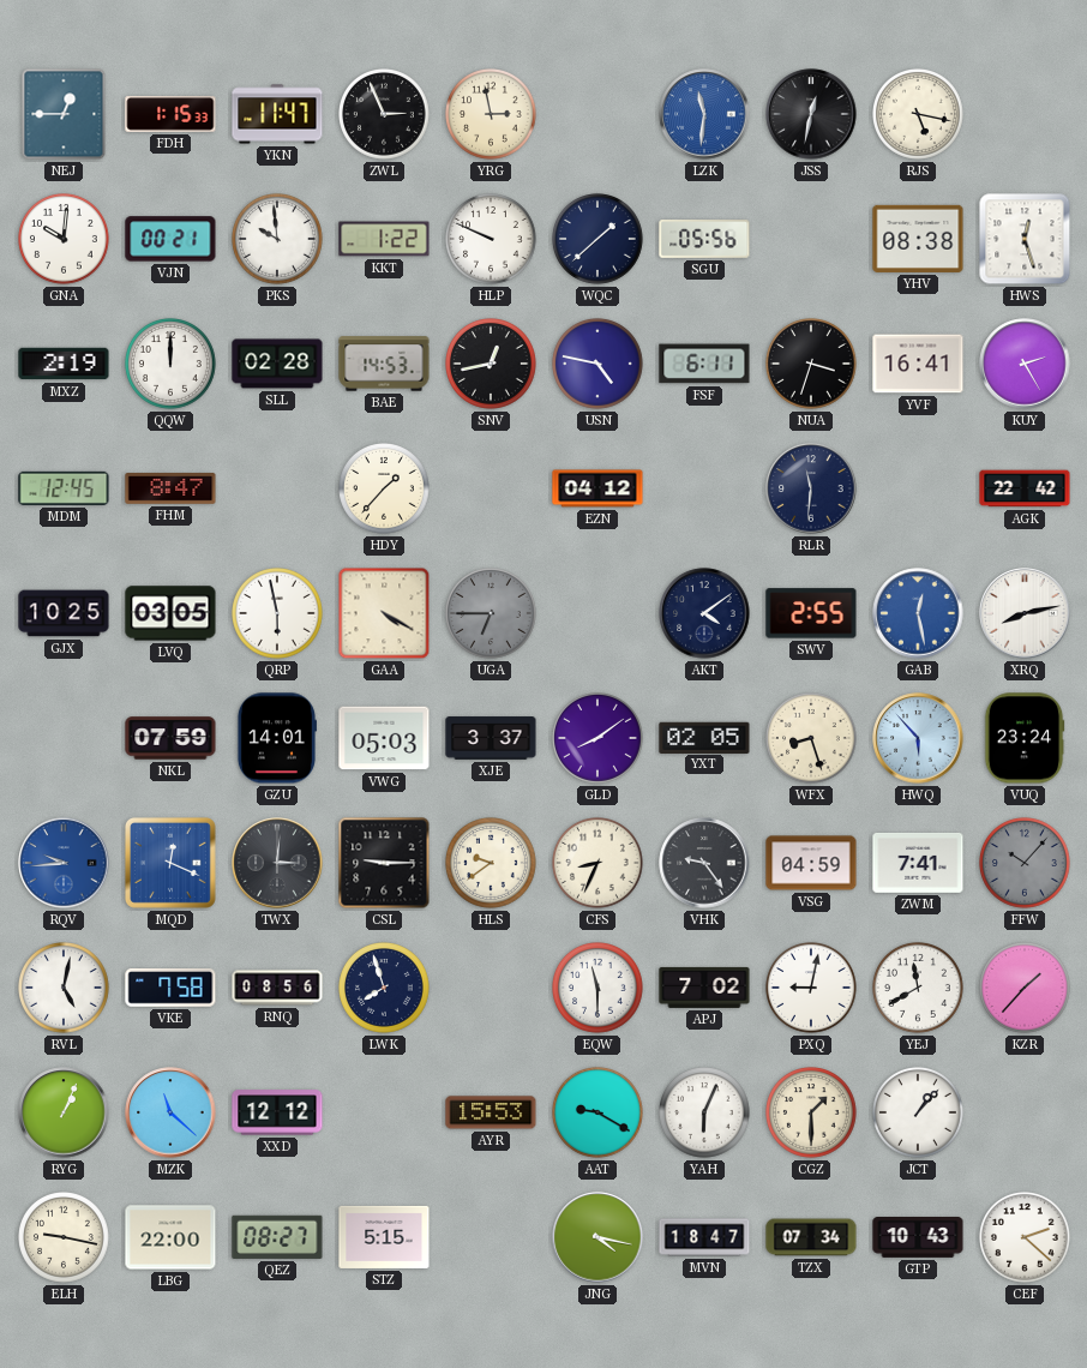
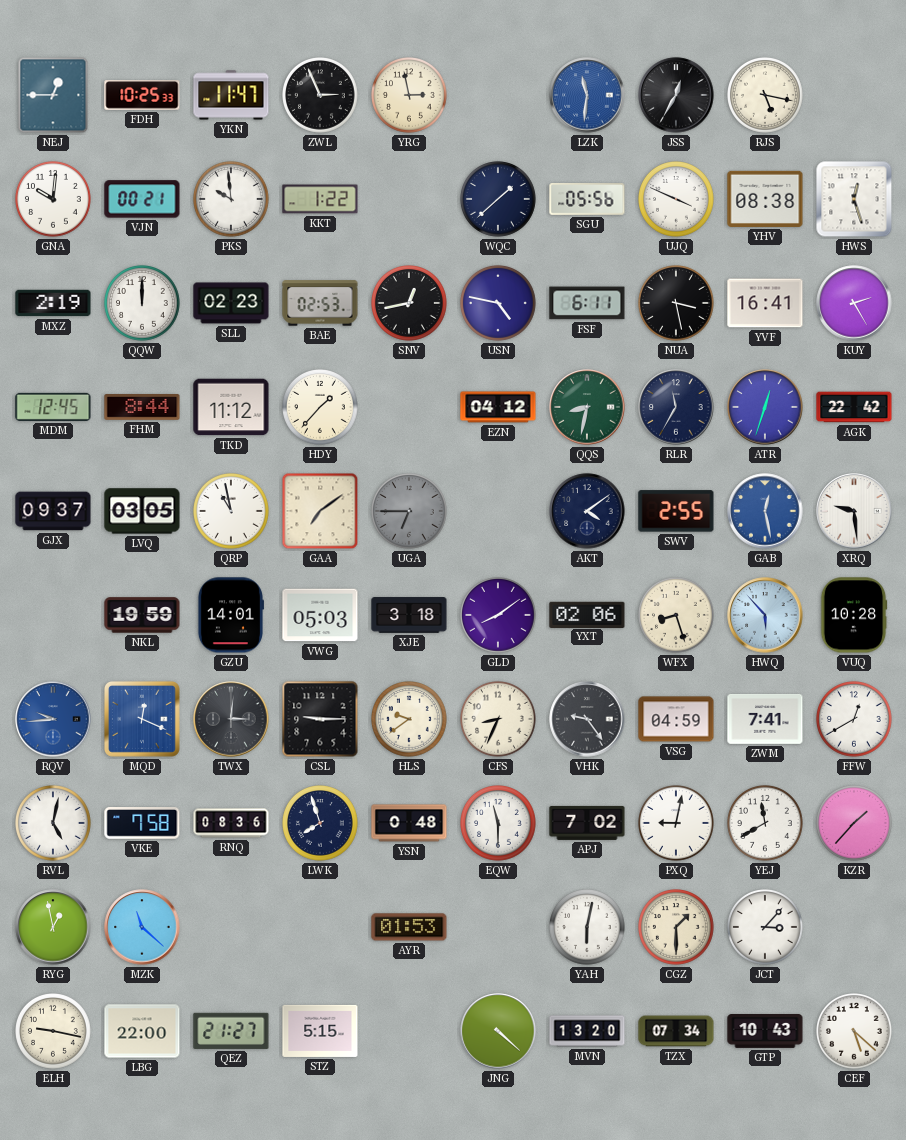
FDH: 1:15 -> 10:25 (142, 95)
JSS: 12:32 -> 12:35 (676, 95)
HLP: 9:49 -> none (492, 240)
UJQ: none -> 3:49 (677, 200)
SLL: 02:28 -> 02:23 (231, 303)
BAE: 14:53 -> 02:53 (320, 303)
NUA: 3:33 -> 3:28 (677, 304)
FHM: 8:47 -> 8:44 (142, 408)
TKD: none -> 11:12 (231, 407)
QQS: none -> 8:32 (587, 407)
RLR: 11:31 -> 11:35 (676, 407)
ATR: none -> 12:33 (765, 407)
GJX: 10:25 -> 09:37 (53, 511)
QRP: 5:58 -> 10:58 (232, 512)
GAA: 4:20 -> 7:09 (320, 511)
XRQ: 8:13 -> 9:29 (854, 511)
NKL: 07:59 -> 19:59 (142, 615)
XJE: 3:37 -> 3:18 (409, 615)
YXT: 02:05 -> 02:06 (587, 614)
VUQ: 23:24 -> 10:28 (854, 615)
FFW: 10:07 -> 12:40 (855, 720)
FFW dial: grey -> white (855, 720)
RNQ: 08:56 -> 08:36 (231, 823)
YSN: none -> 0:48 (409, 823)
RYG: 1:04 -> 12:58 (53, 927)
XXD: 12:12 -> none (277, 1112)
AYR: 15:53 -> 01:53 (409, 927)
AAT: 9:20 -> none (599, 1114)
YAH: 6:04 -> 6:02 (588, 928)
JCT: 1:07 -> 3:07 (766, 928)
QEZ: 08:27 -> 21:27 (231, 1031)
JNG: 4:17 -> 4:22 (498, 1031)
MVN: 18:47 -> 13:20 (587, 1031)
CEF: 2:22 -> 5:22 (855, 1032)
